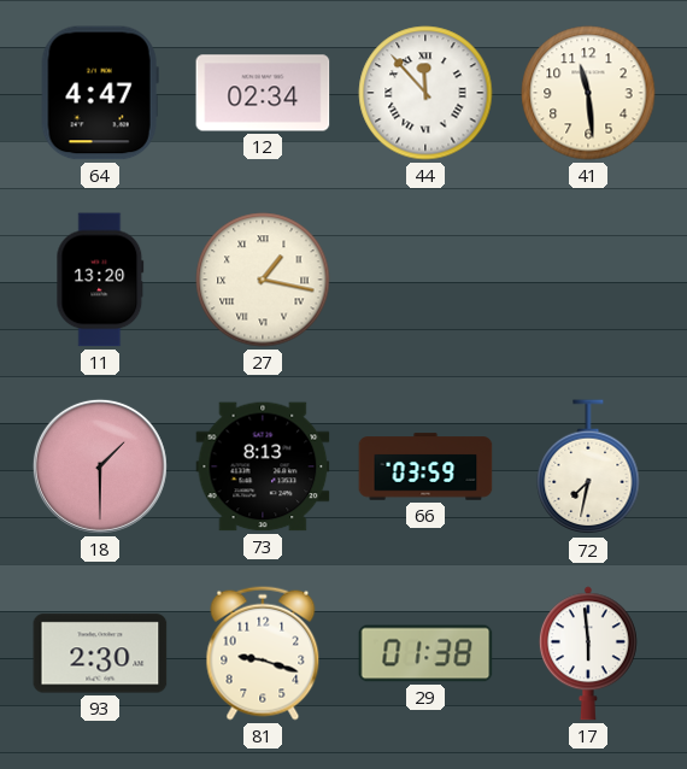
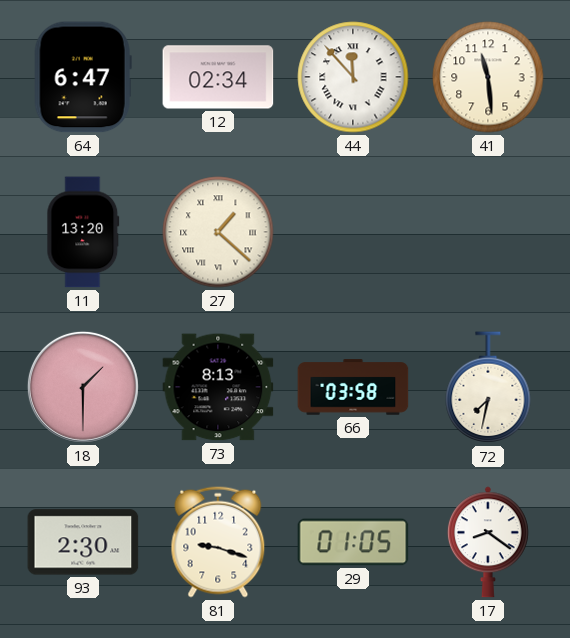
64: 4:47 -> 6:47 (83, 77)
27: 1:17 -> 1:22 (218, 232)
66: 03:59 -> 03:58 (353, 387)
29: 01:38 -> 01:05 (353, 542)
17: 5:59 -> 8:21 (488, 542)
